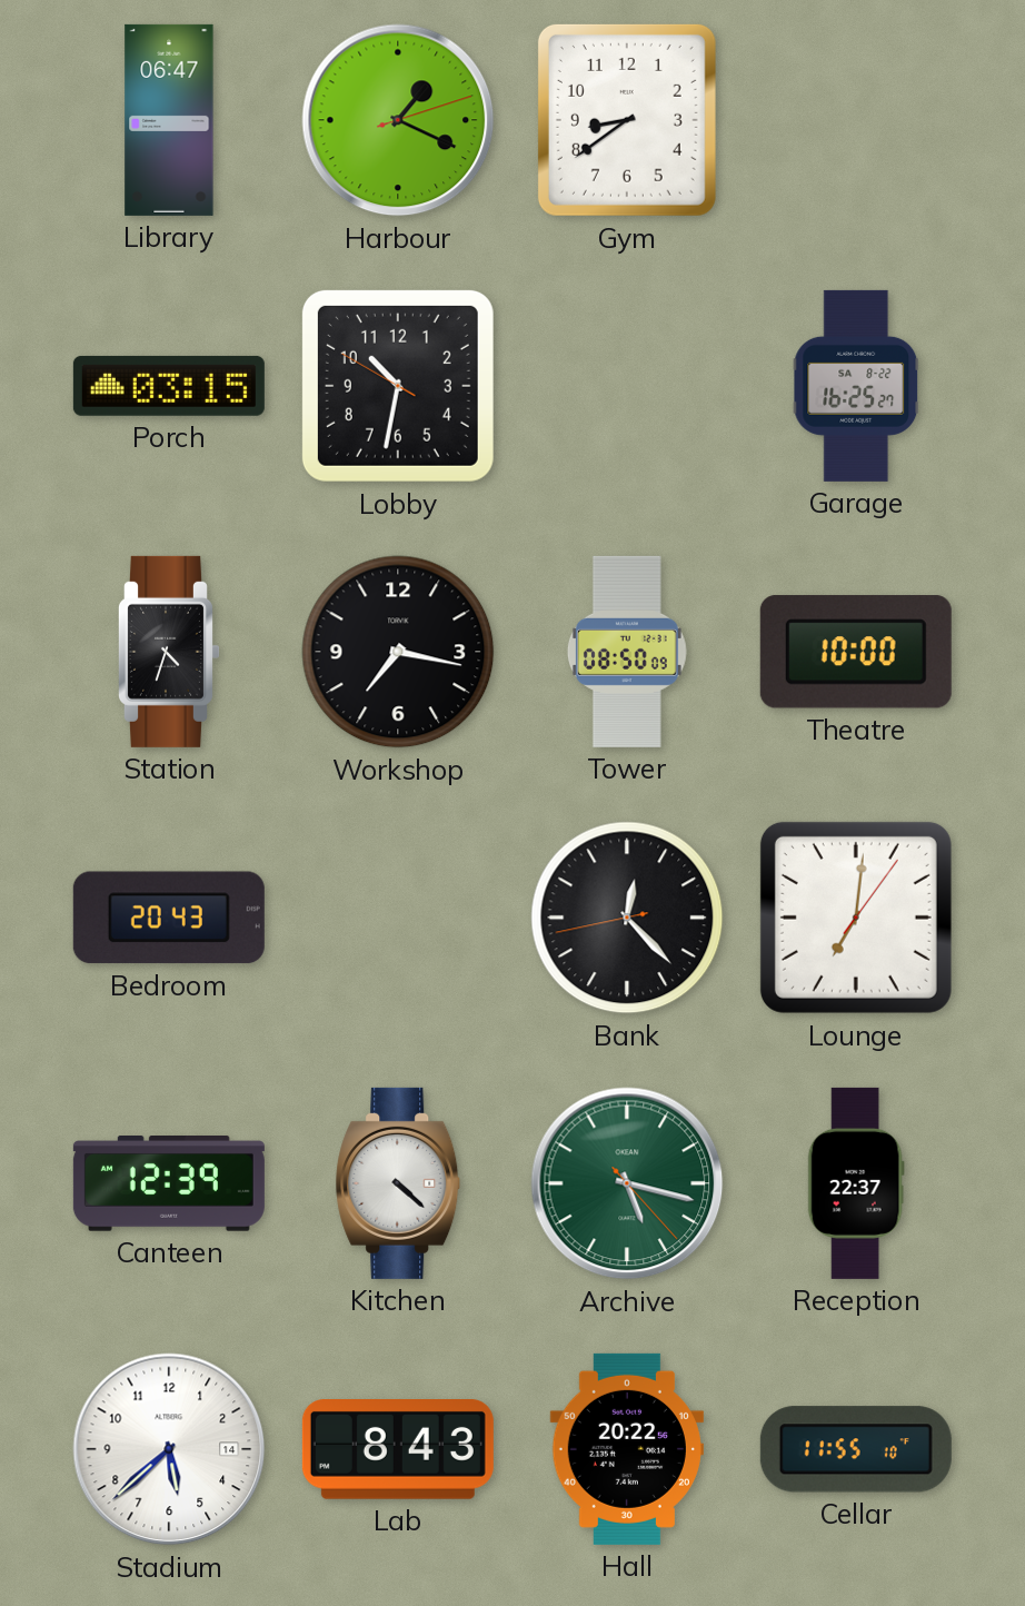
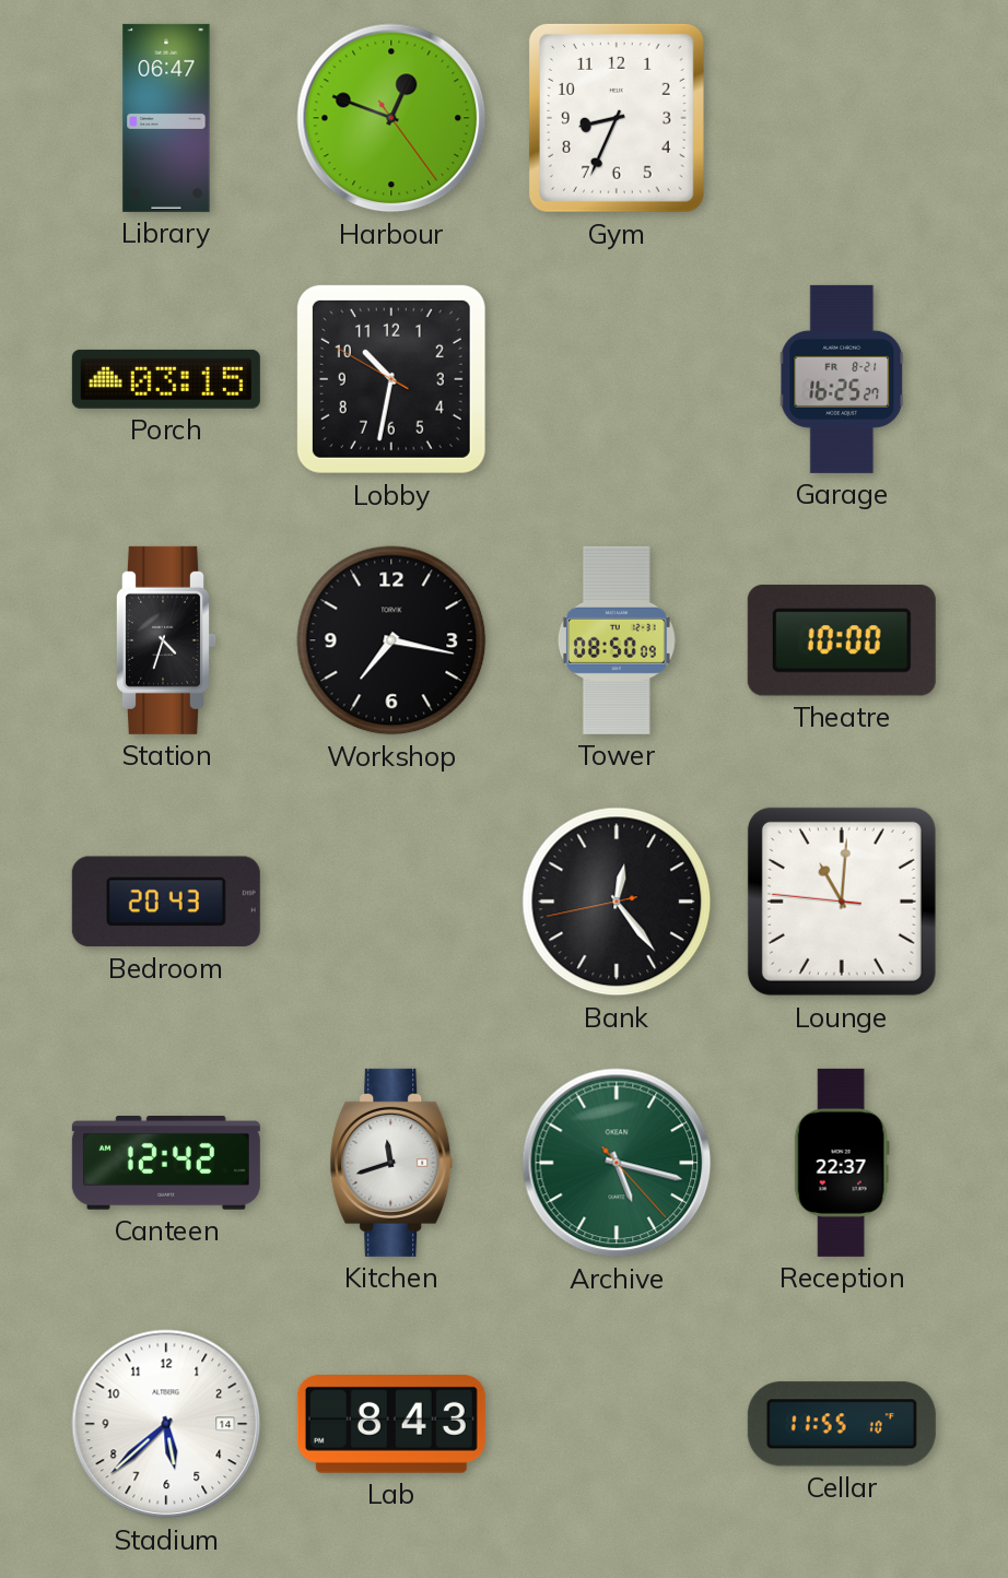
Harbour: 1:19 -> 12:48 (391, 118)
Gym: 8:39 -> 8:34 (617, 118)
Garage date: SA 8-22 -> FR 8-21 (842, 379)
Bank: 12:22 -> 12:23 (617, 902)
Lounge: 7:01 -> 11:00 (842, 902)
Canteen: 12:39 -> 12:42 (166, 1164)
Kitchen: 4:22 -> 11:42 (391, 1163)
Hall: 20:22 -> none (627, 1449)
